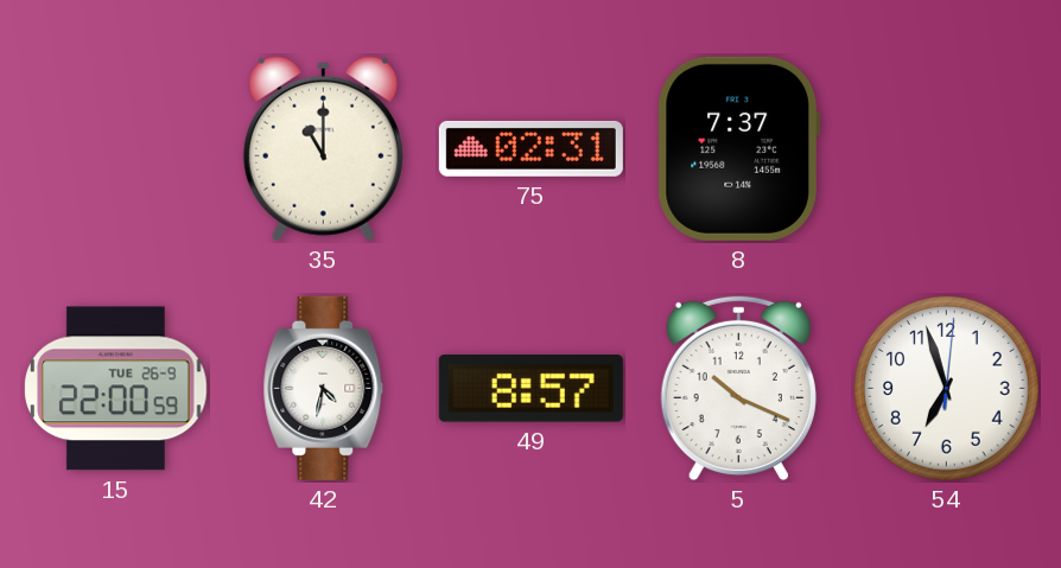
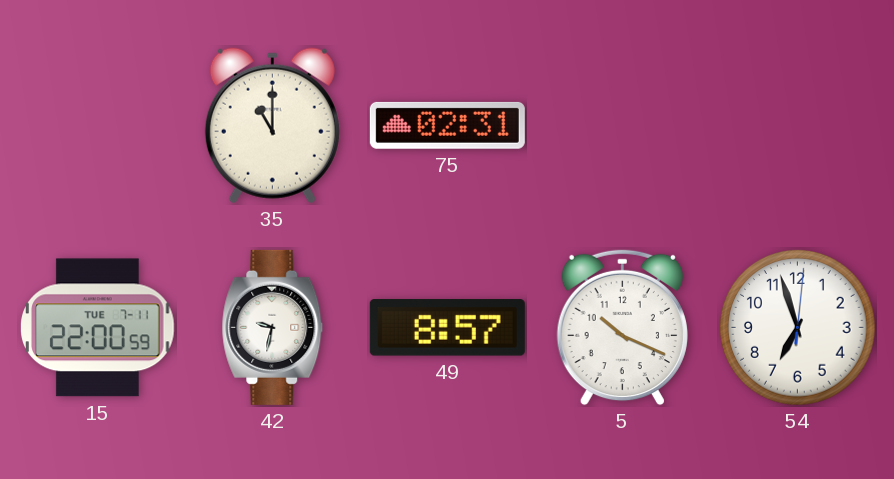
8: 7:37 -> none (738, 148)
15 date: TUE 26-9 -> TUE 7-11 (98, 328)
42: 4:32 -> 9:32 (273, 327)
